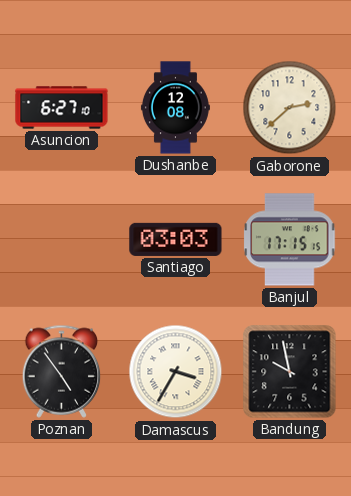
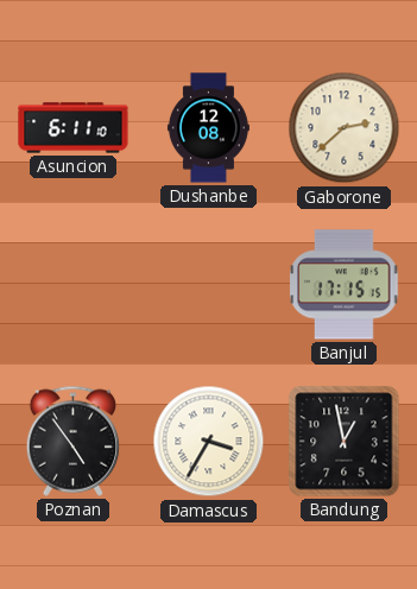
Asuncion: 6:27 -> 6:11 (74, 128)
Santiago: 03:03 -> none (176, 239)
Bandung: 9:58 -> 12:58 (345, 442)
